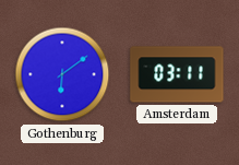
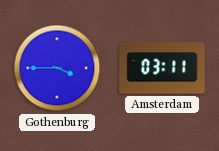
Gothenburg: 6:09 -> 3:45 (57, 68)
